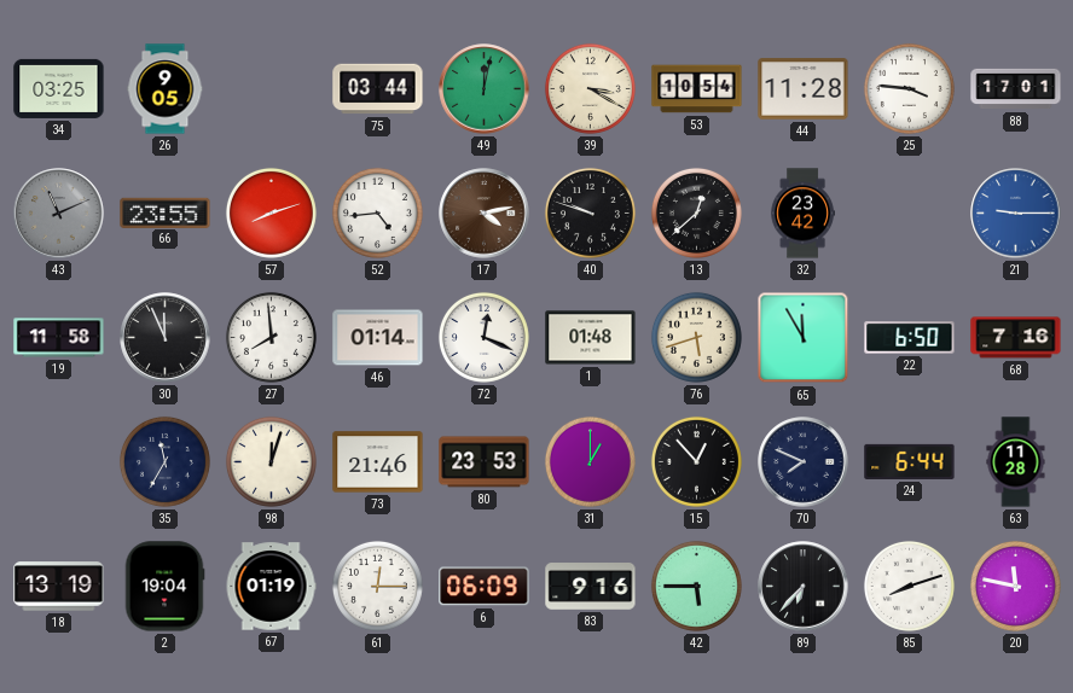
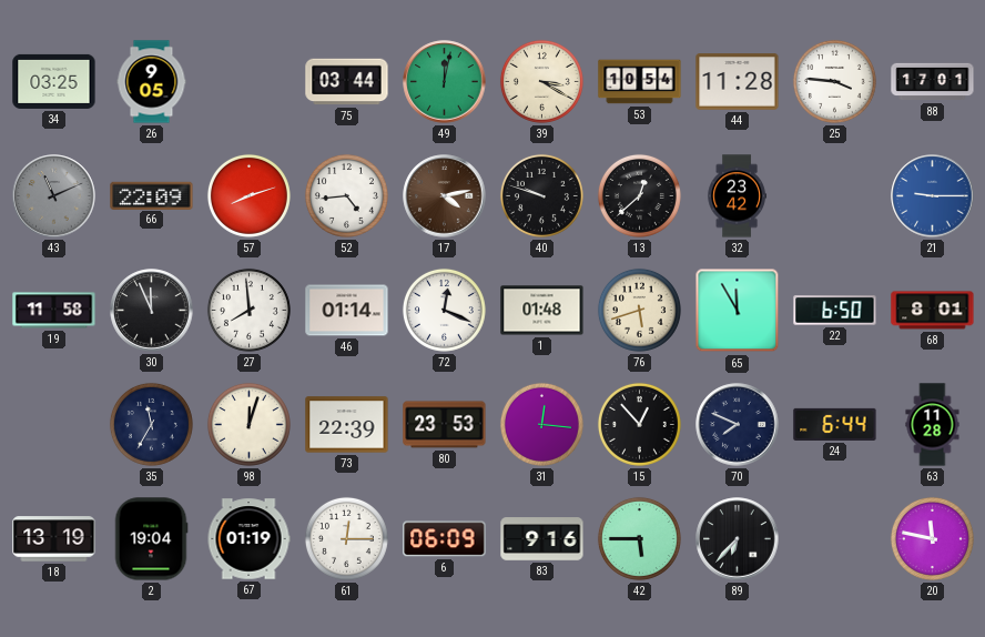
66: 23:55 -> 22:09 (152, 195)
68: 7:16 -> 8:01 (933, 311)
73: 21:46 -> 22:39 (347, 425)
31: 1:00 -> 12:16 (541, 424)
85: 8:12 -> none (909, 586)
